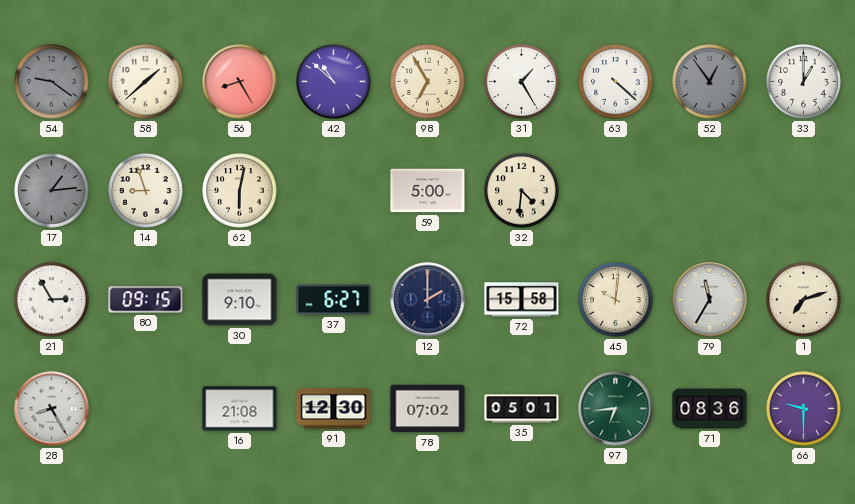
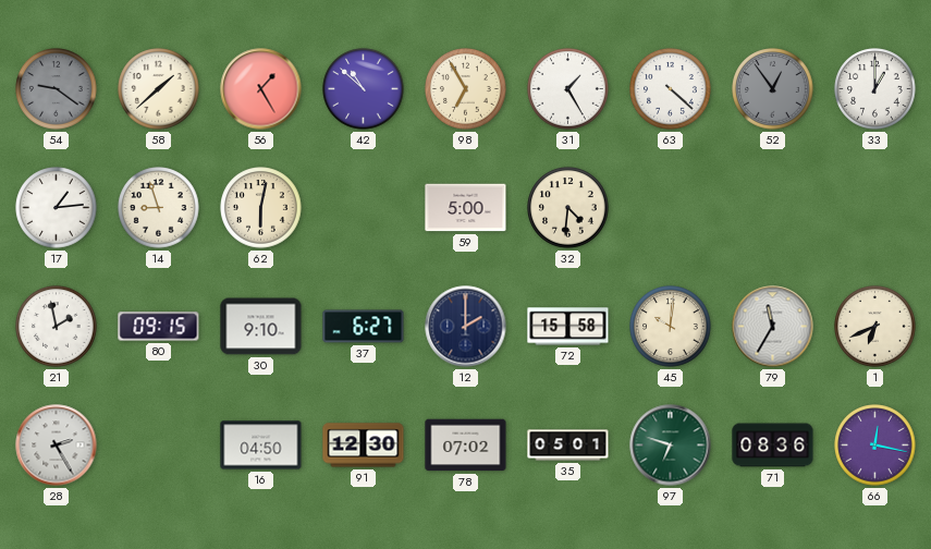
56: 8:25 -> 1:25 (261, 89)
17 dial: grey -> white (57, 208)
21: 2:55 -> 1:58 (57, 327)
1: 7:12 -> 6:41 (875, 327)
28: 8:25 -> 2:25 (57, 446)
16: 21:08 -> 04:50 (261, 446)
97: 6:44 -> 6:48 (671, 446)
66: 9:30 -> 12:17 (875, 446)
